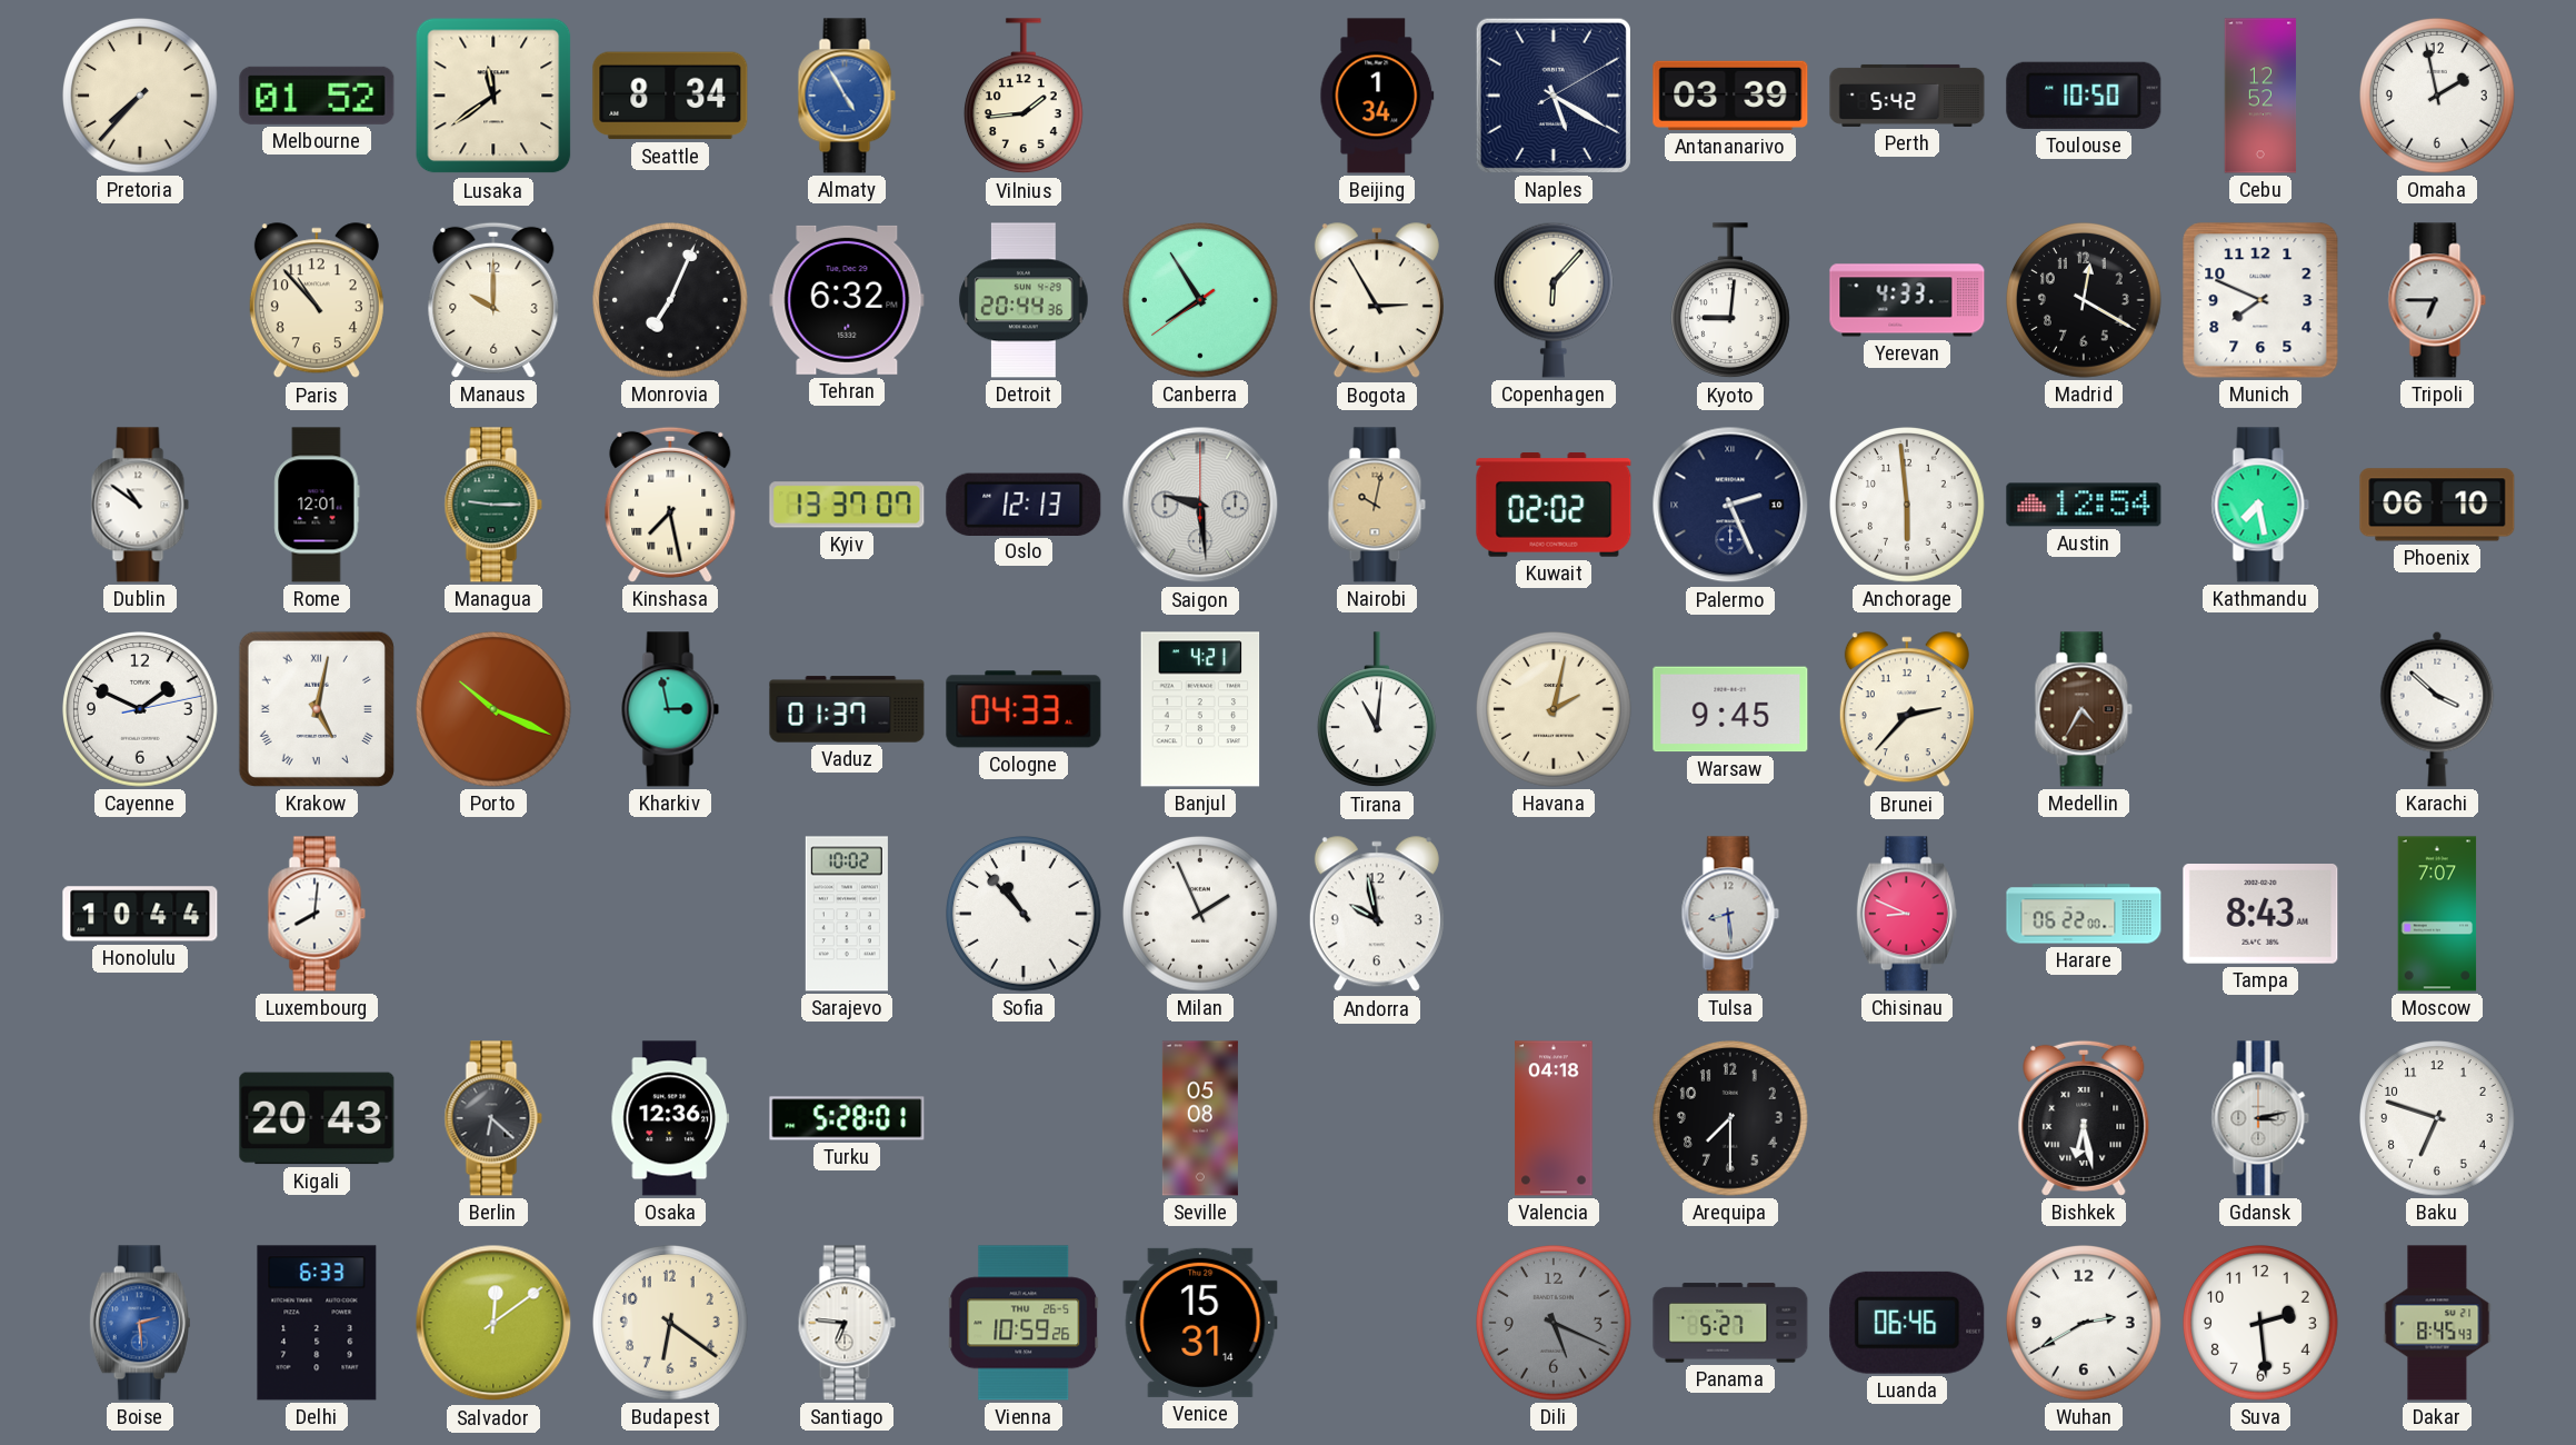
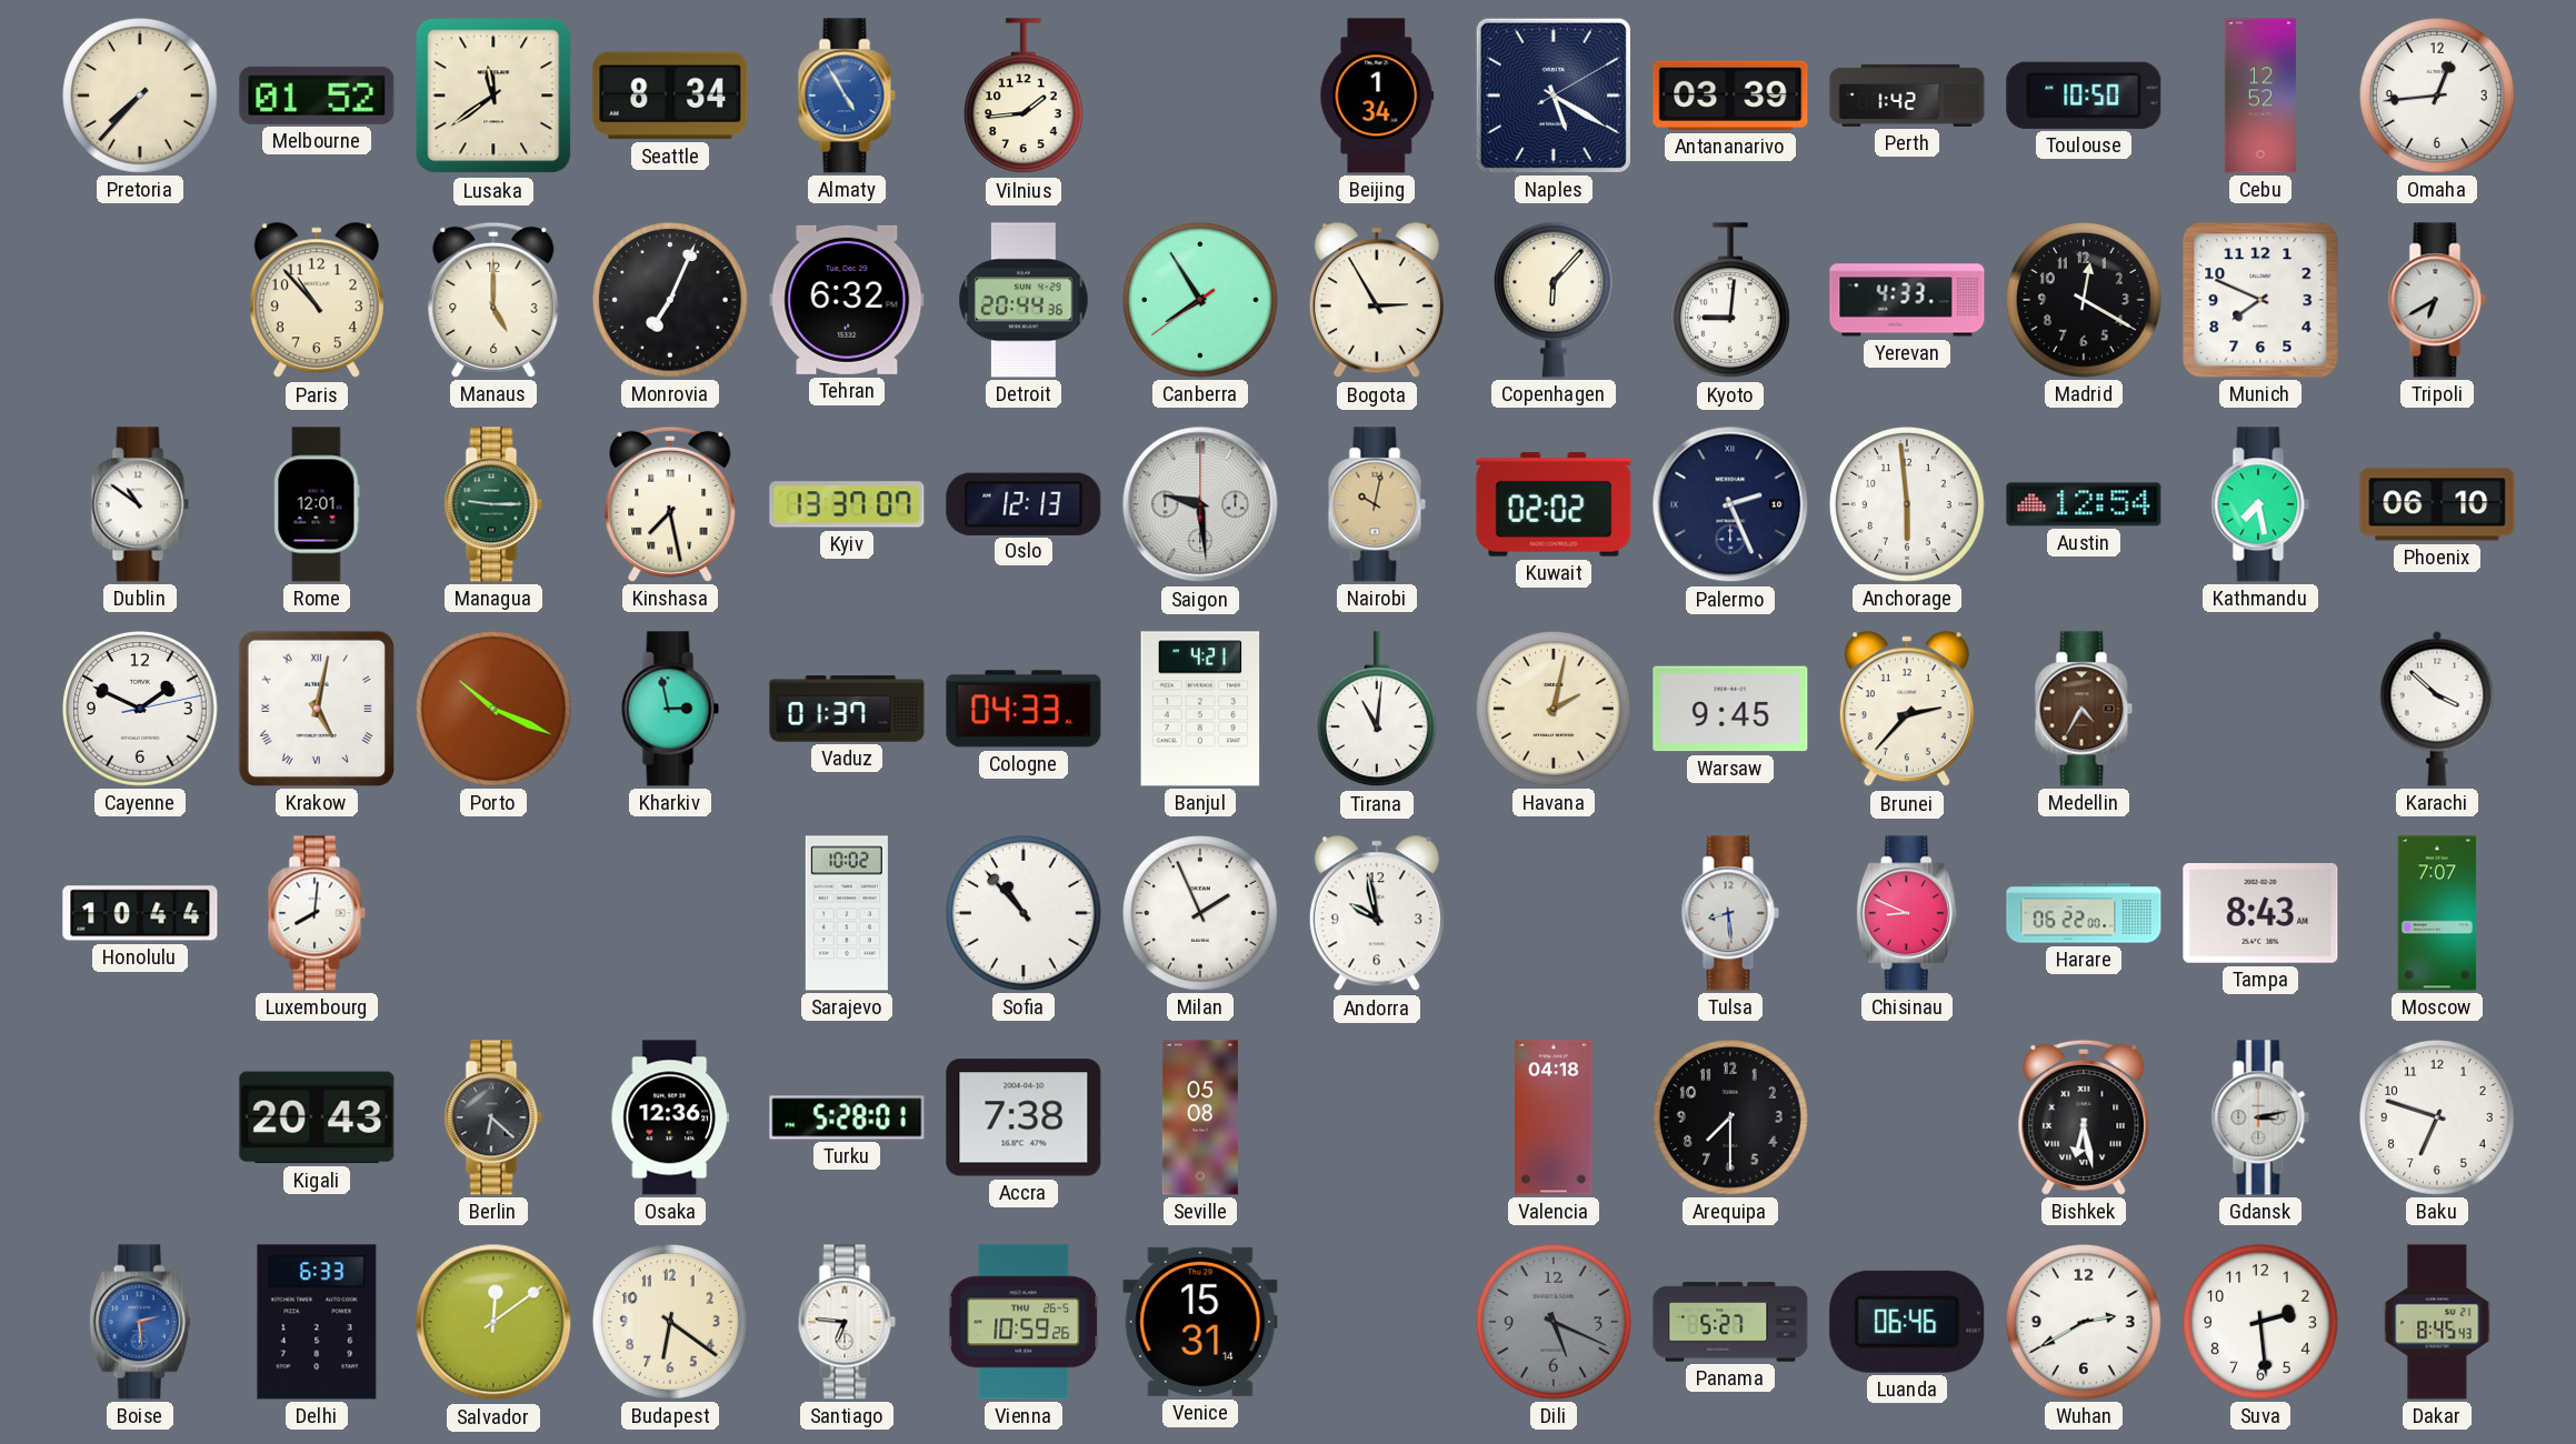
Perth: 5:42 -> 1:42 (1907, 96)
Omaha: 1:58 -> 12:44 (2438, 97)
Manaus: 10:00 -> 5:00 (493, 300)
Tripoli: 6:45 -> 6:40 (2437, 300)
Accra: none -> 7:38 (1024, 1117)
